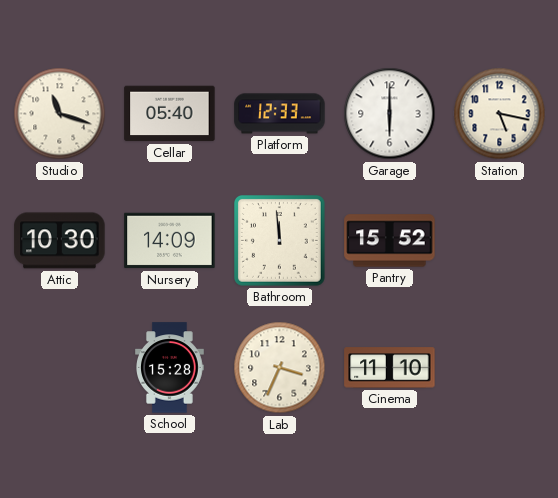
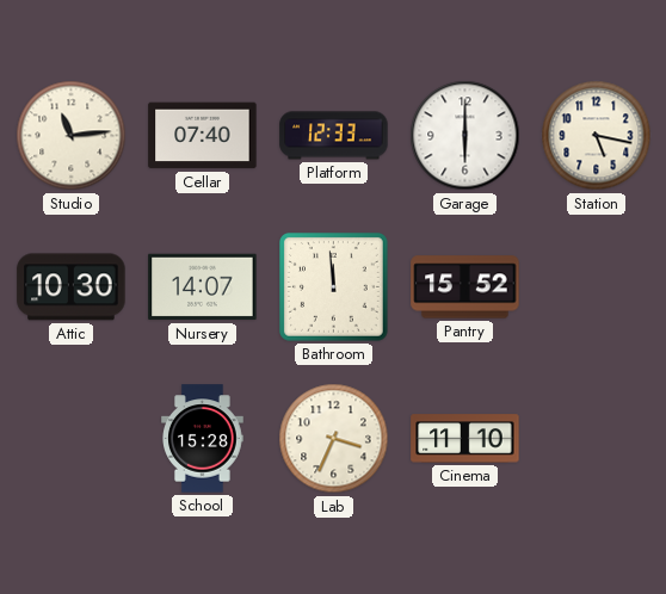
Studio: 11:18 -> 11:14 (72, 136)
Cellar: 05:40 -> 07:40 (203, 136)
Nursery: 14:09 -> 14:07 (203, 287)
